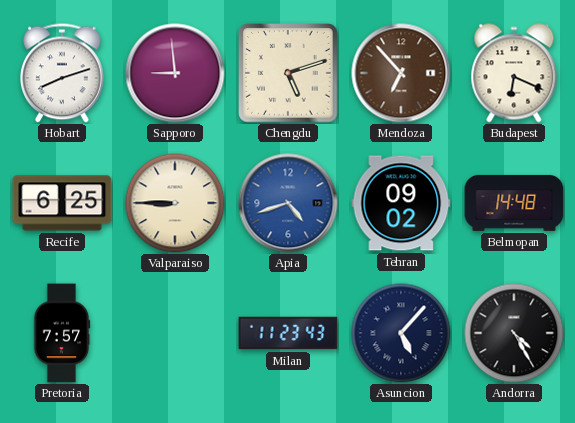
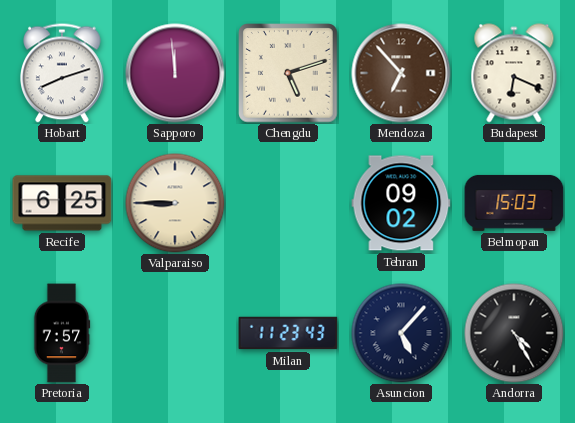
Sapporo: 8:59 -> 11:59 (175, 73)
Apia: 4:42 -> none (288, 203)
Belmopan: 14:48 -> 15:03 (514, 203)
